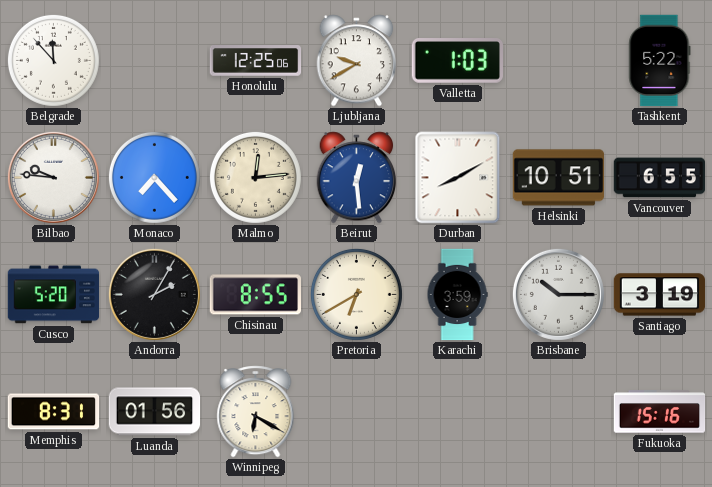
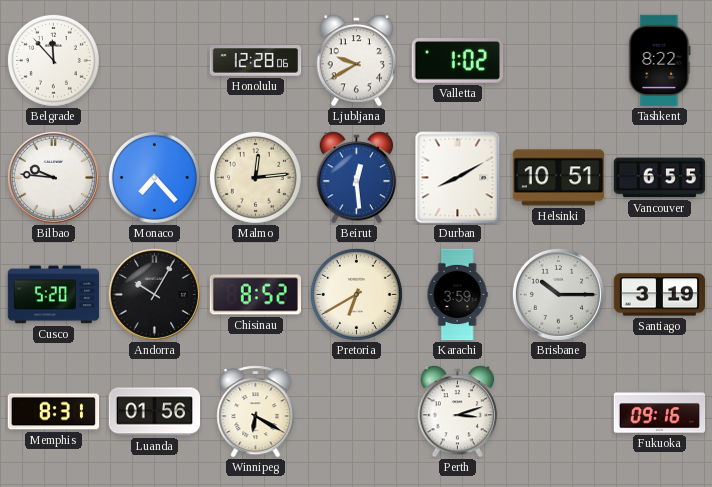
Honolulu: 12:25 -> 12:28 (256, 61)
Valletta: 1:03 -> 1:02 (457, 61)
Tashkent: 5:22 -> 8:22 (660, 61)
Andorra: 2:05 -> 10:05 (154, 294)
Chisinau: 8:55 -> 8:52 (255, 295)
Perth: none -> 3:12 (458, 412)
Fukuoka: 15:16 -> 09:16 (660, 412)
